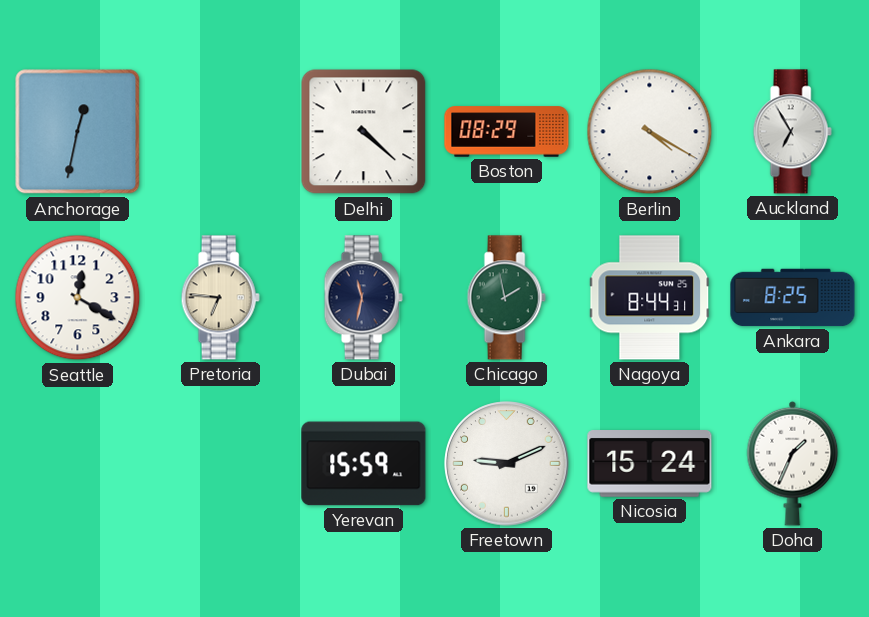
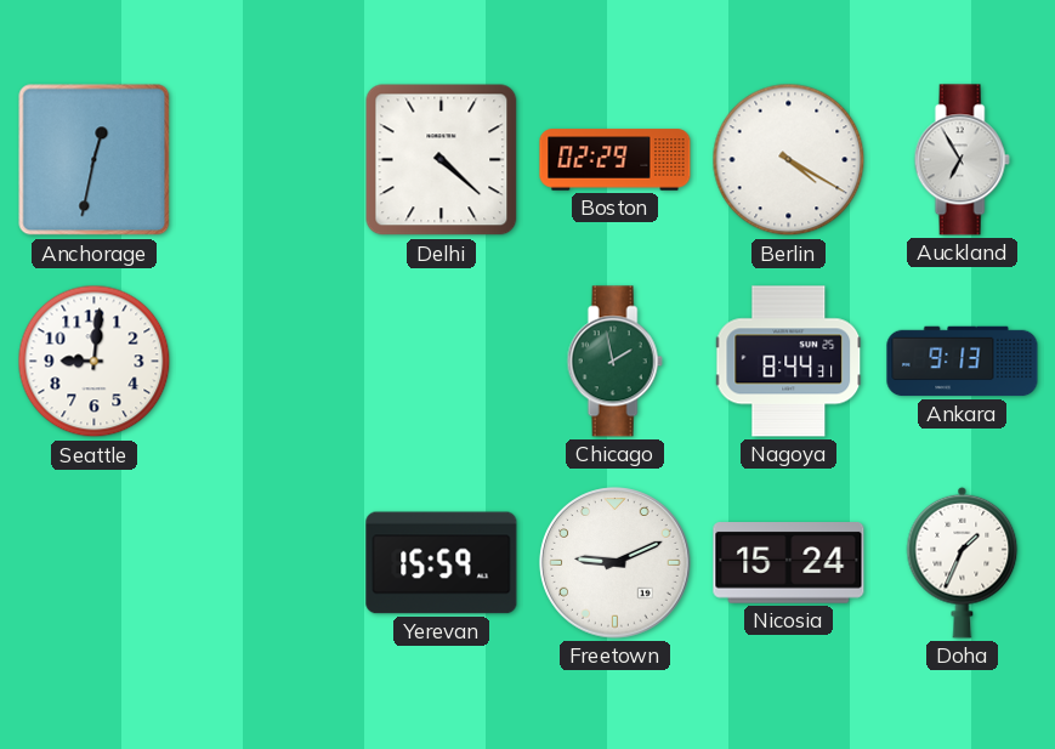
Boston: 08:29 -> 02:29 (616, 160)
Seattle: 12:20 -> 9:01 (95, 362)
Pretoria: 6:46 -> none (220, 298)
Dubai: 11:32 -> none (363, 298)
Ankara: 8:25 -> 9:13 (963, 362)
